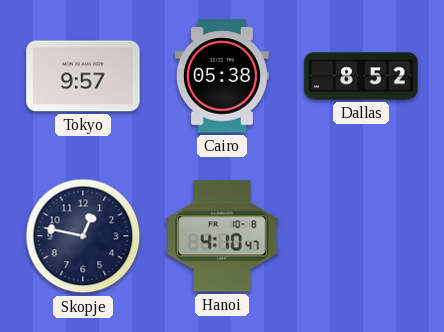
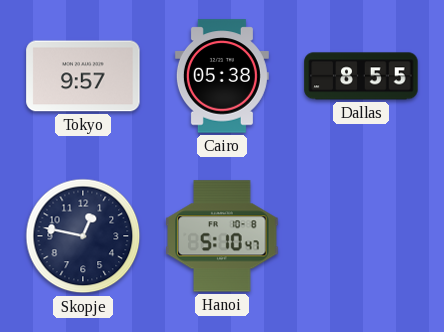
Dallas: 8:52 -> 8:55 (361, 76)
Hanoi: 4:10 -> 5:10 (222, 236)
